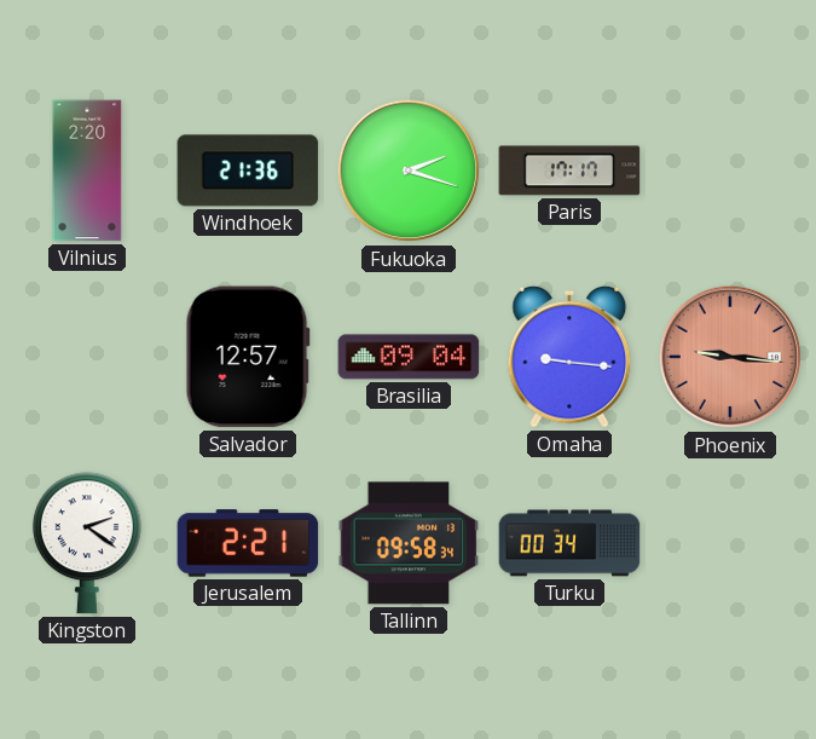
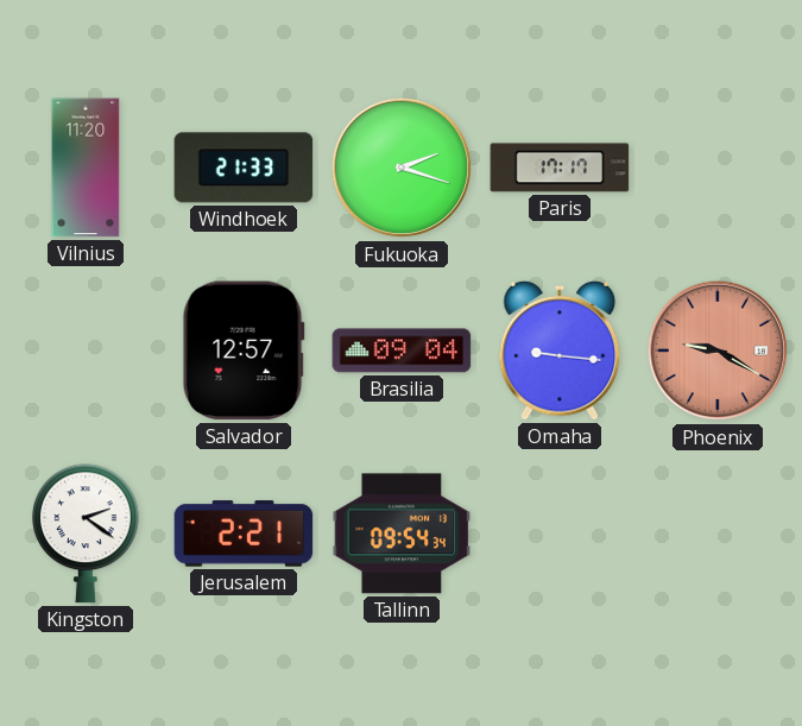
Vilnius: 2:20 -> 11:20 (86, 168)
Windhoek: 21:36 -> 21:33 (244, 168)
Phoenix: 9:16 -> 9:20 (718, 351)
Tallinn: 09:58 -> 09:54 (402, 534)
Turku: 00:34 -> none (569, 543)
